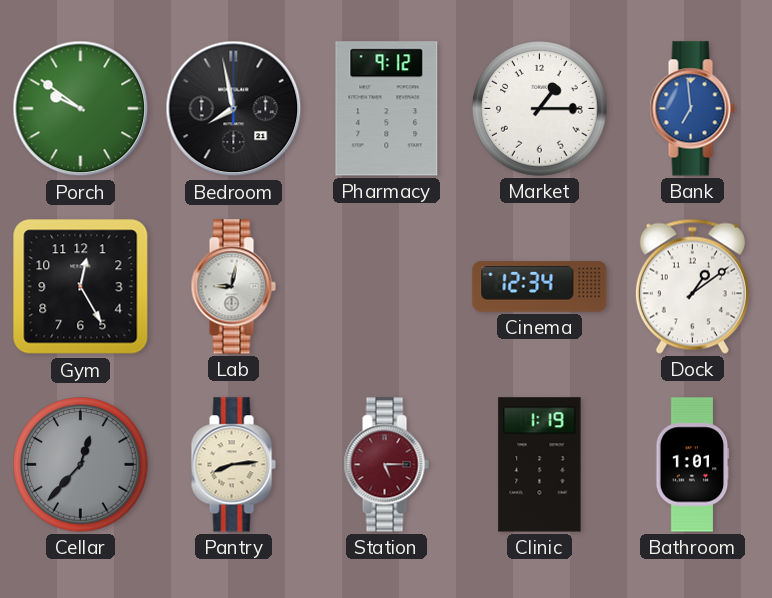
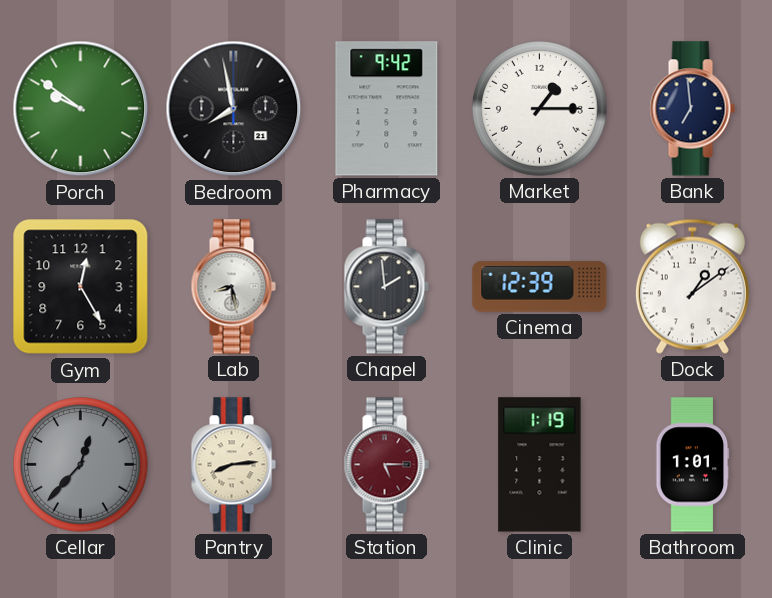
Pharmacy: 9:12 -> 9:42 (387, 109)
Bank dial: blue -> navy (692, 109)
Lab: 9:02 -> 8:28 (233, 287)
Chapel: none -> 1:59 (386, 287)
Cinema: 12:34 -> 12:39 (540, 287)
